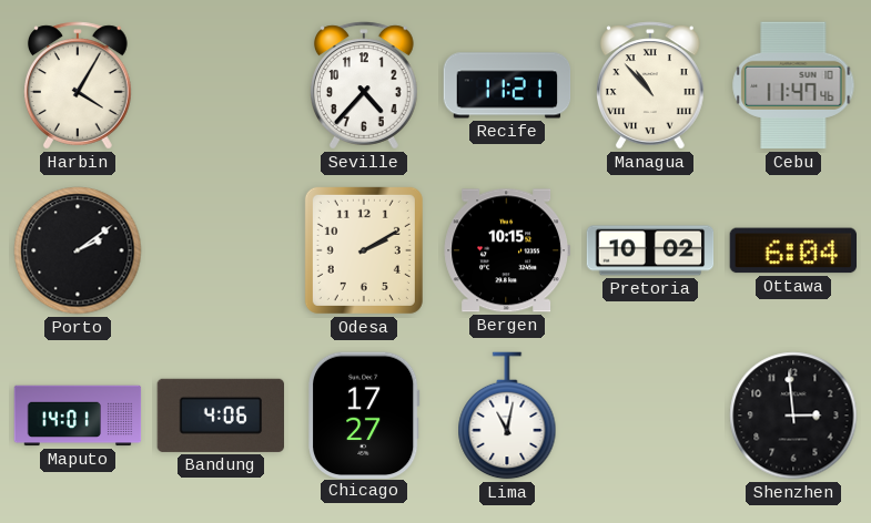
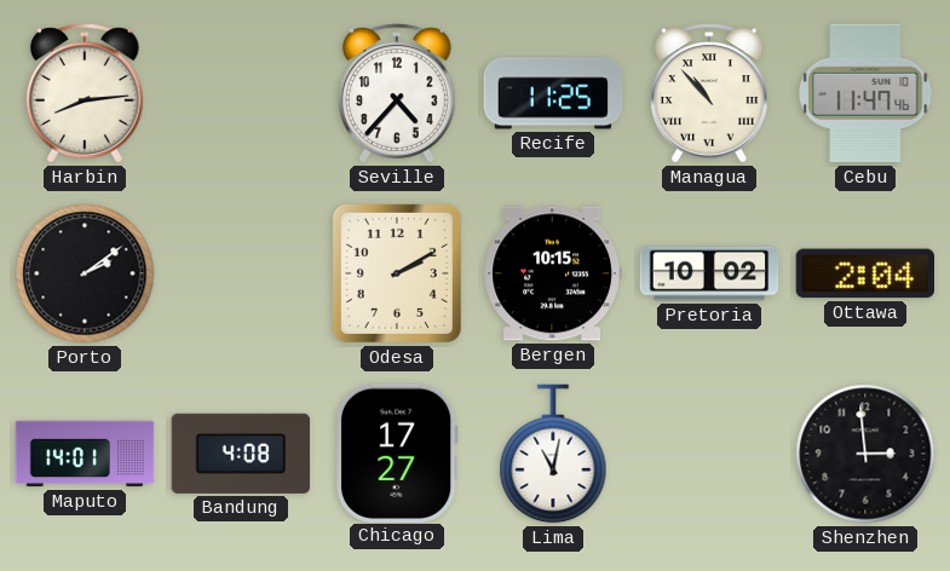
Harbin: 4:05 -> 8:14 (86, 93)
Recife: 11:21 -> 11:25 (553, 93)
Ottawa: 6:04 -> 2:04 (864, 273)
Bandung: 4:06 -> 4:08 (240, 454)
